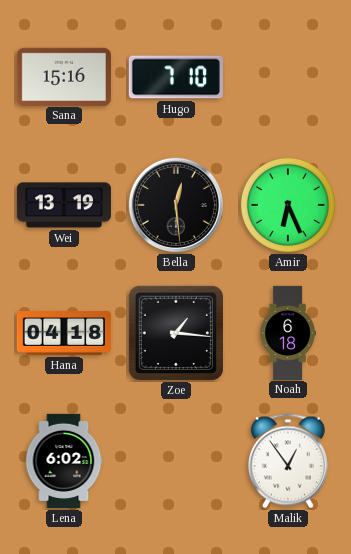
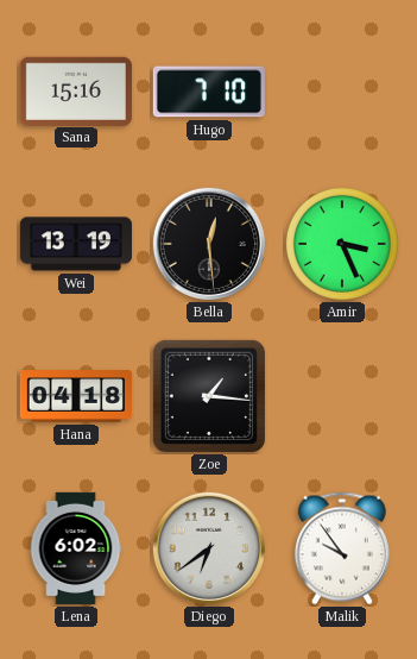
Amir: 6:26 -> 3:26 (342, 244)
Noah: 6:18 -> none (288, 332)
Diego: none -> 6:39 (209, 548)
Malik: 12:54 -> 9:54 (342, 548)
